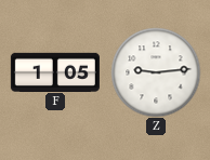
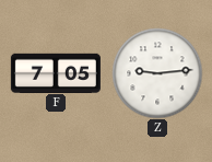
F: 1:05 -> 7:05 (56, 72)
